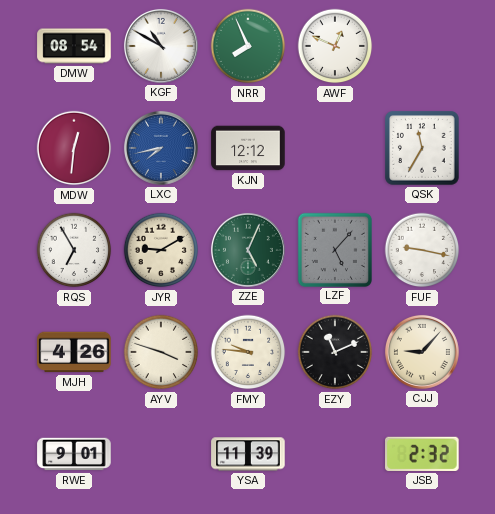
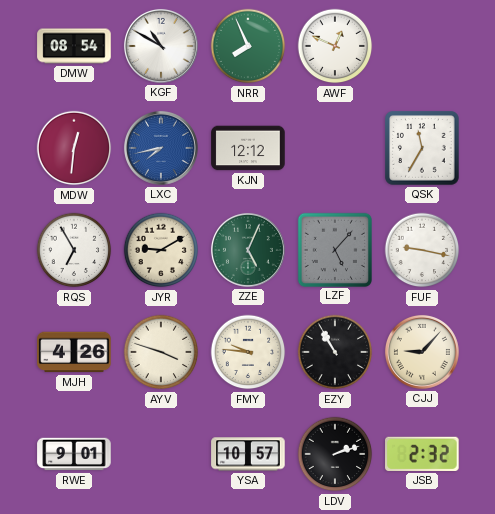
EZY: 11:11 -> 10:55 (335, 352)
YSA: 11:39 -> 10:57 (248, 454)
LDV: none -> 2:12 (335, 454)
